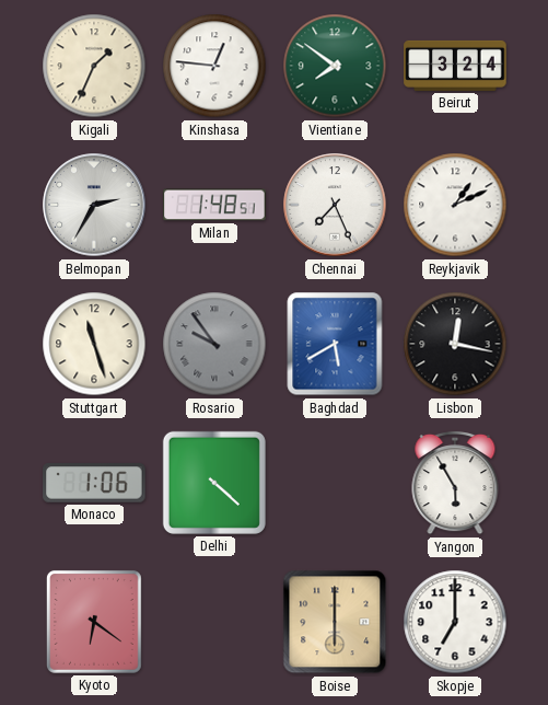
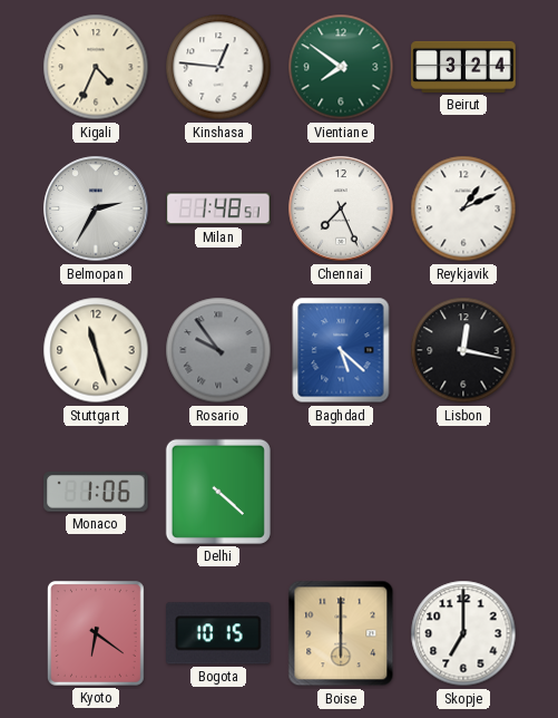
Kigali: 1:34 -> 4:34 (96, 67)
Baghdad: 5:40 -> 5:22 (341, 350)
Yangon: 5:55 -> none (455, 483)
Bogota: none -> 10:15 (218, 633)
